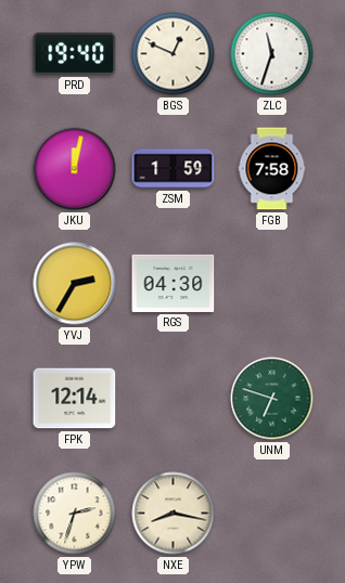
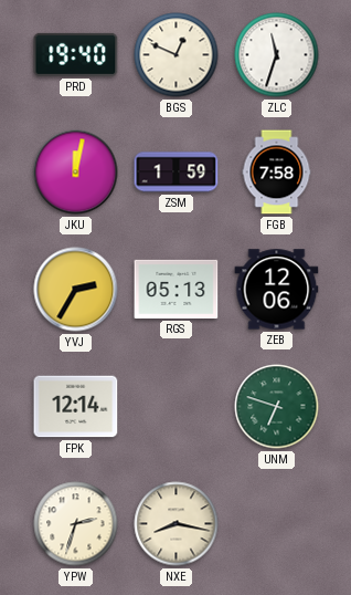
RGS: 04:30 -> 05:13 (177, 289)
ZEB: none -> 12:06 (277, 290)
